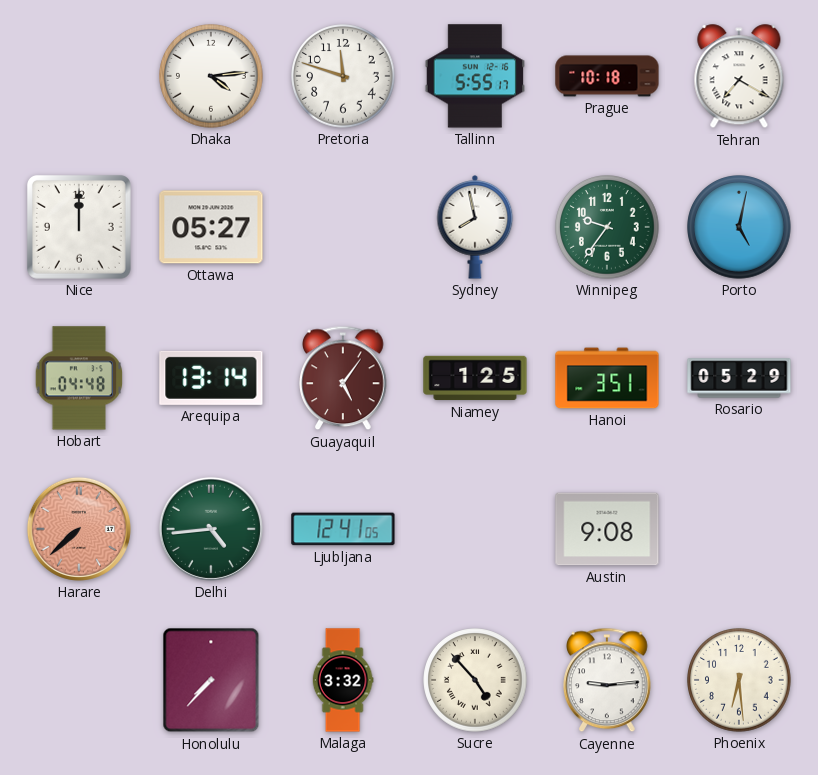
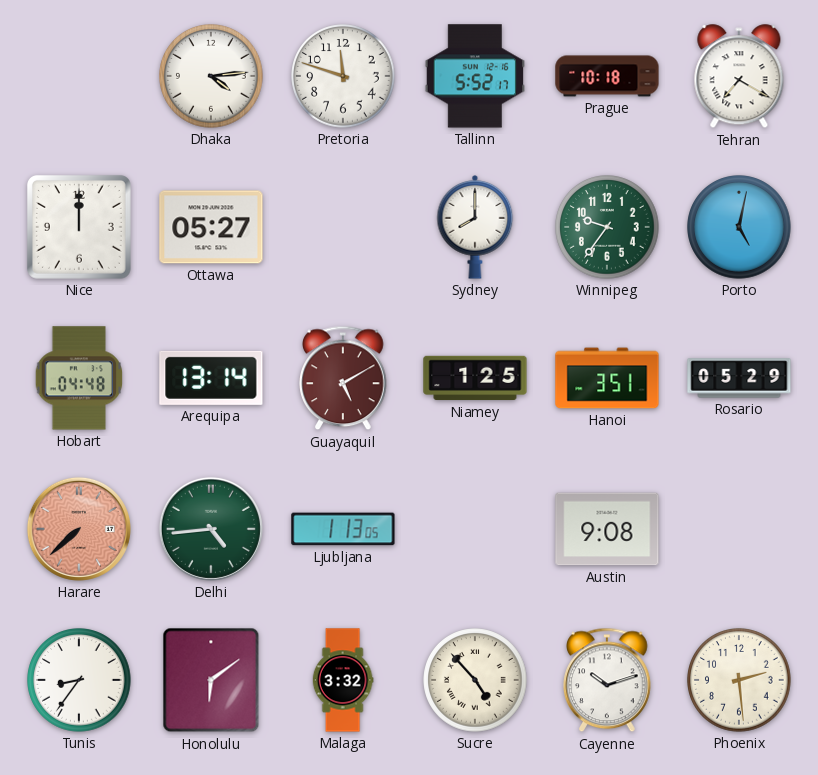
Tallinn: 5:55 -> 5:52 (475, 76)
Sydney: 7:58 -> 8:00 (475, 227)
Guayaquil: 5:06 -> 5:10 (343, 378)
Ljubljana: 12:41 -> 1:13 (343, 529)
Tunis: none -> 8:36 (79, 680)
Honolulu: 7:37 -> 6:09 (211, 680)
Cayenne: 9:14 -> 10:12 (607, 680)
Phoenix: 6:29 -> 2:29 (739, 680)
